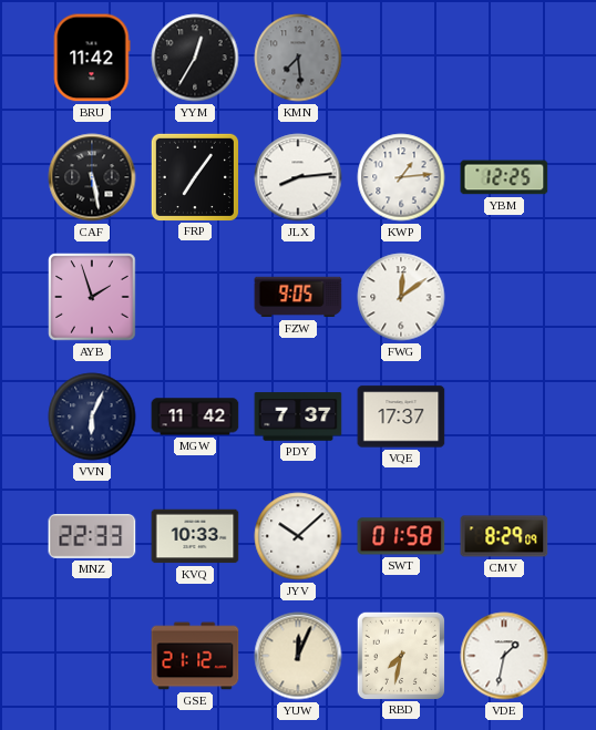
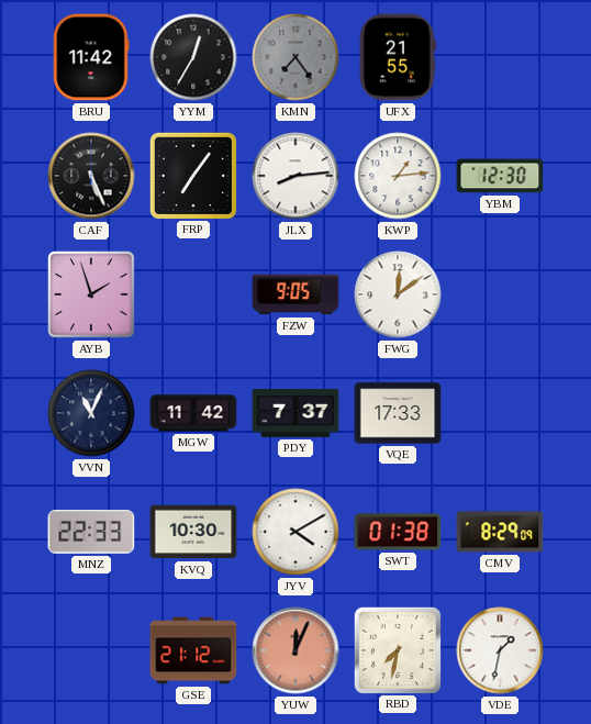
KMN: 7:29 -> 7:24 (295, 57)
UFX: none -> 21:55 (398, 57)
CAF: 5:28 -> 5:26 (91, 176)
YBM: 12:25 -> 12:30 (500, 176)
VVN: 6:04 -> 11:04 (91, 413)
VQE: 17:37 -> 17:33 (398, 413)
KVQ: 10:33 -> 10:30 (193, 532)
JYV: 10:08 -> 4:10 (295, 532)
SWT: 01:58 -> 01:38 (398, 532)
YUW dial: cream -> salmon (295, 650)
